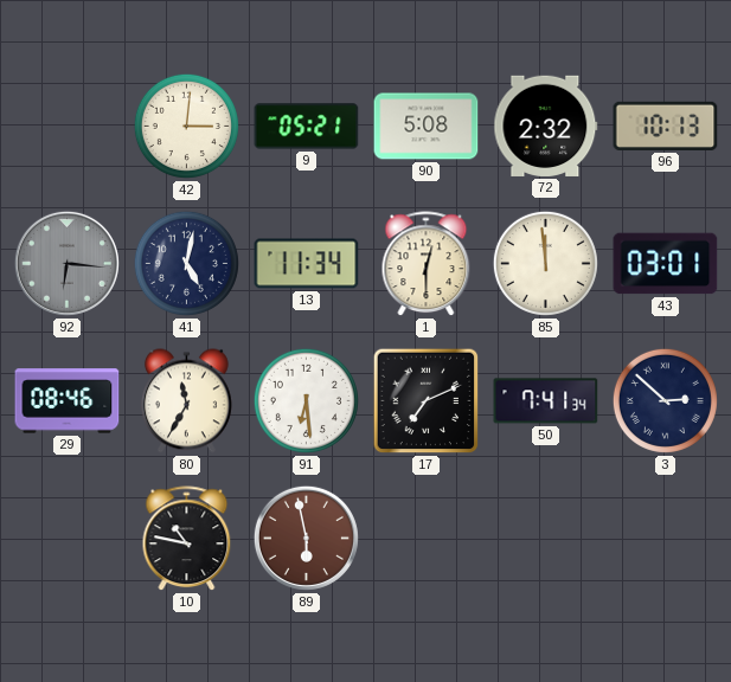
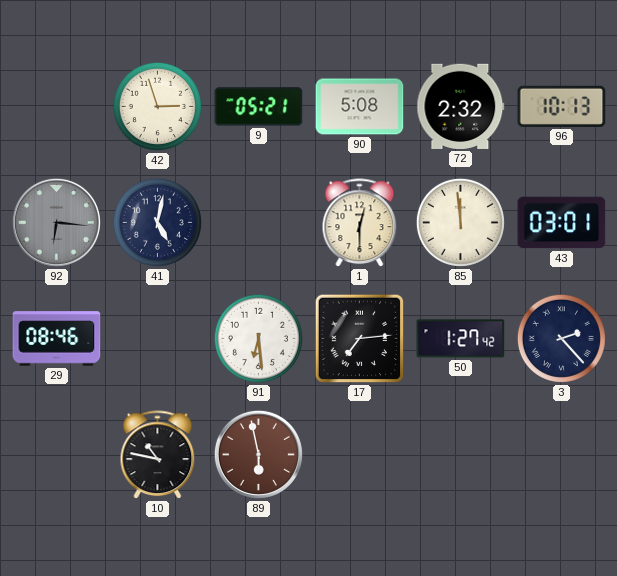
42: 3:01 -> 2:57 (157, 106)
13: 11:34 -> none (307, 264)
80: 11:35 -> none (186, 401)
17: 7:11 -> 7:14 (360, 339)
50: 7:41 -> 1:27 (461, 339)
3: 2:52 -> 2:23 (561, 338)
